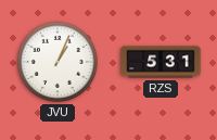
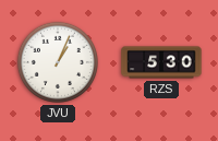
RZS: 5:31 -> 5:30 (161, 62)
